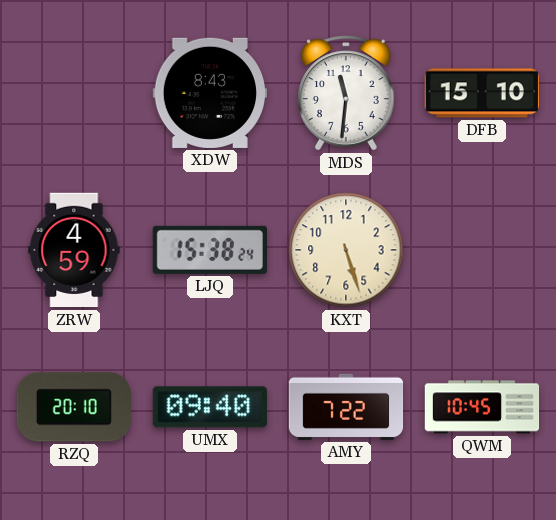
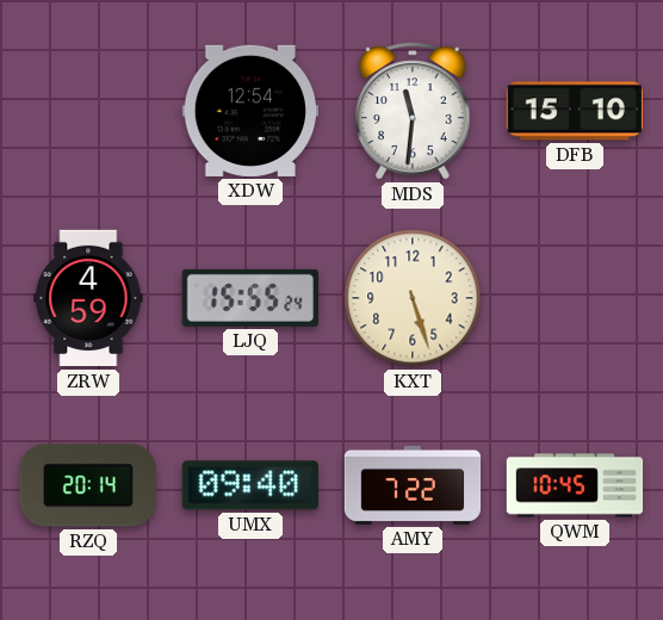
XDW: 8:43 -> 12:54 (249, 111)
LJQ: 15:38 -> 15:55 (249, 298)
RZQ: 20:10 -> 20:14 (88, 485)
